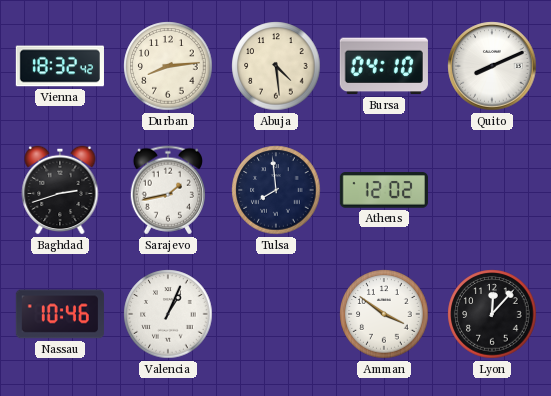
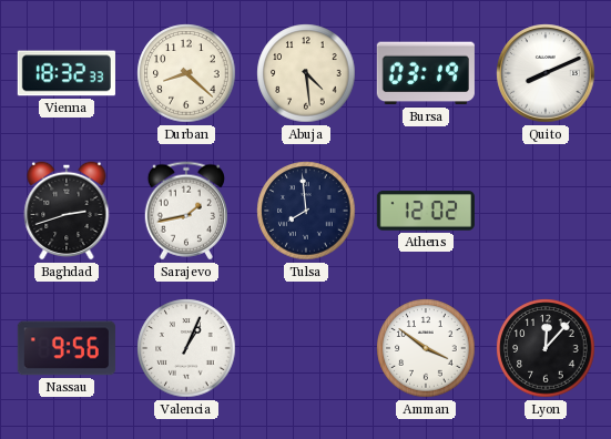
Vienna: 18:32:42 -> 18:32:33 (67, 73)
Durban: 8:14 -> 8:22 (186, 73)
Bursa: 04:10 -> 03:19 (426, 73)
Nassau: 10:46 -> 9:56 (67, 348)
